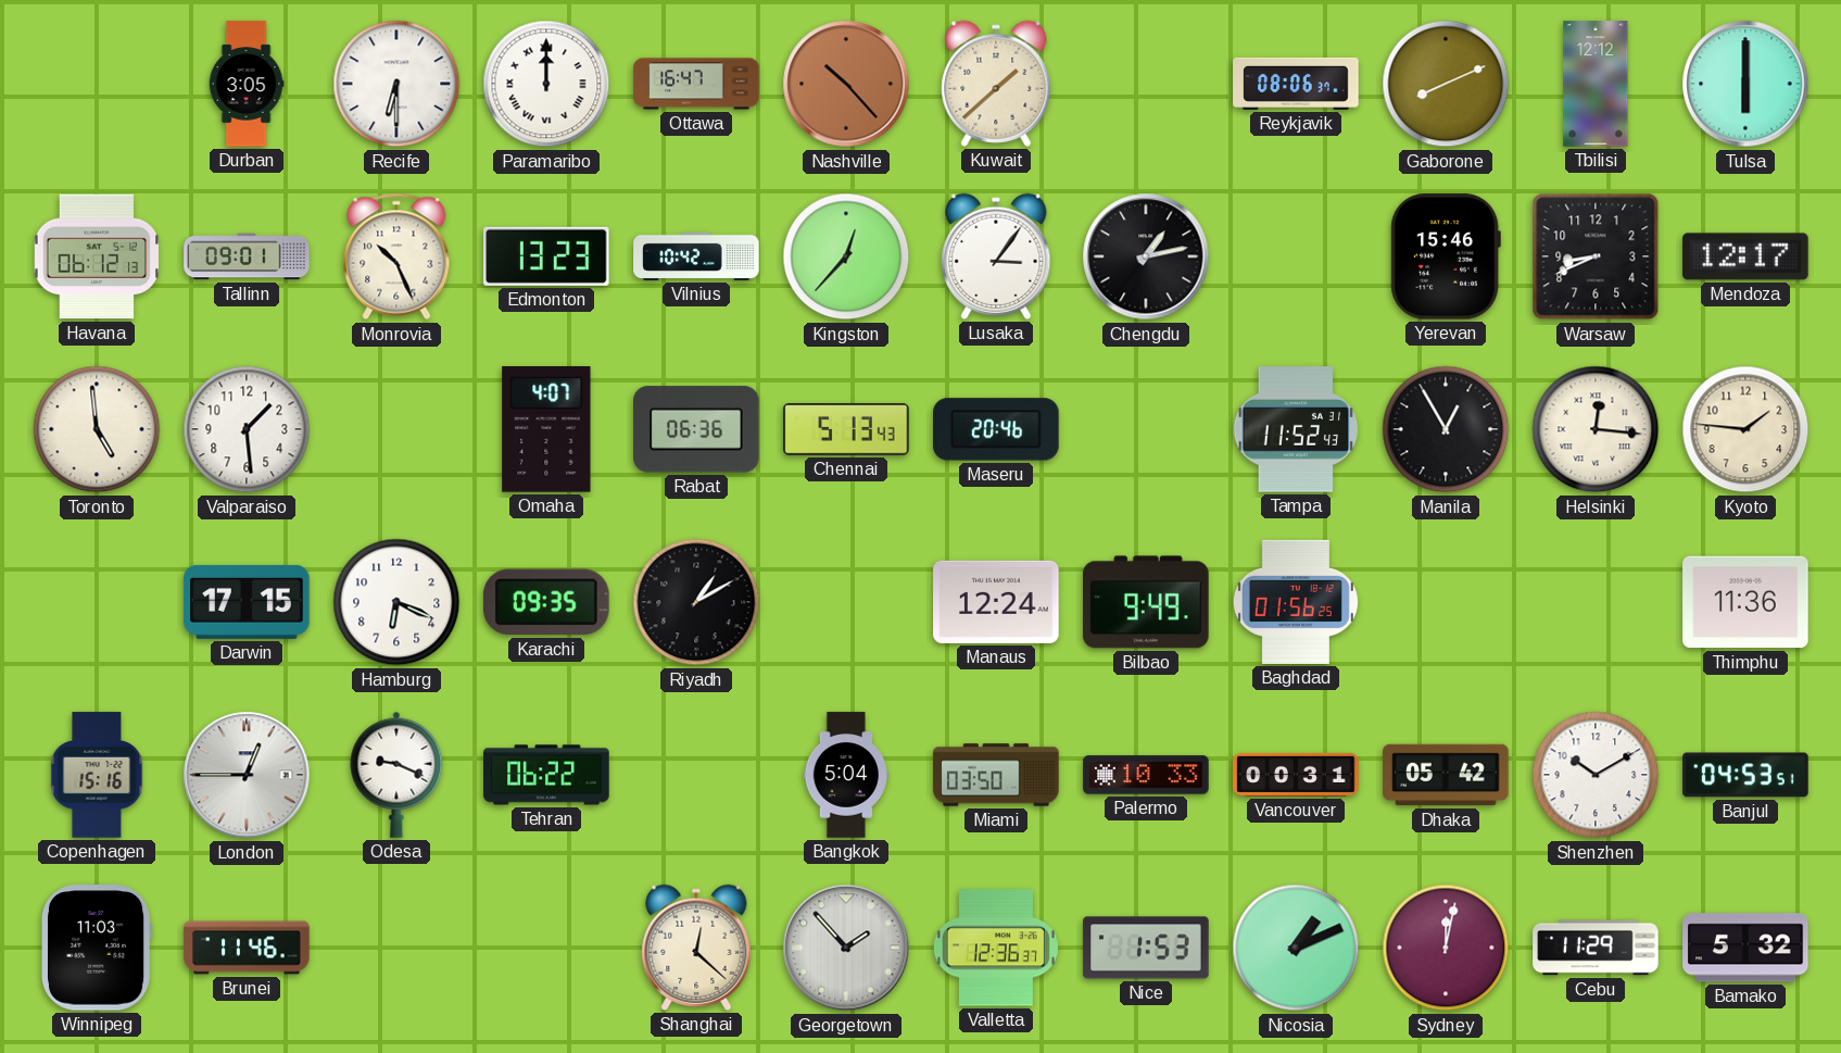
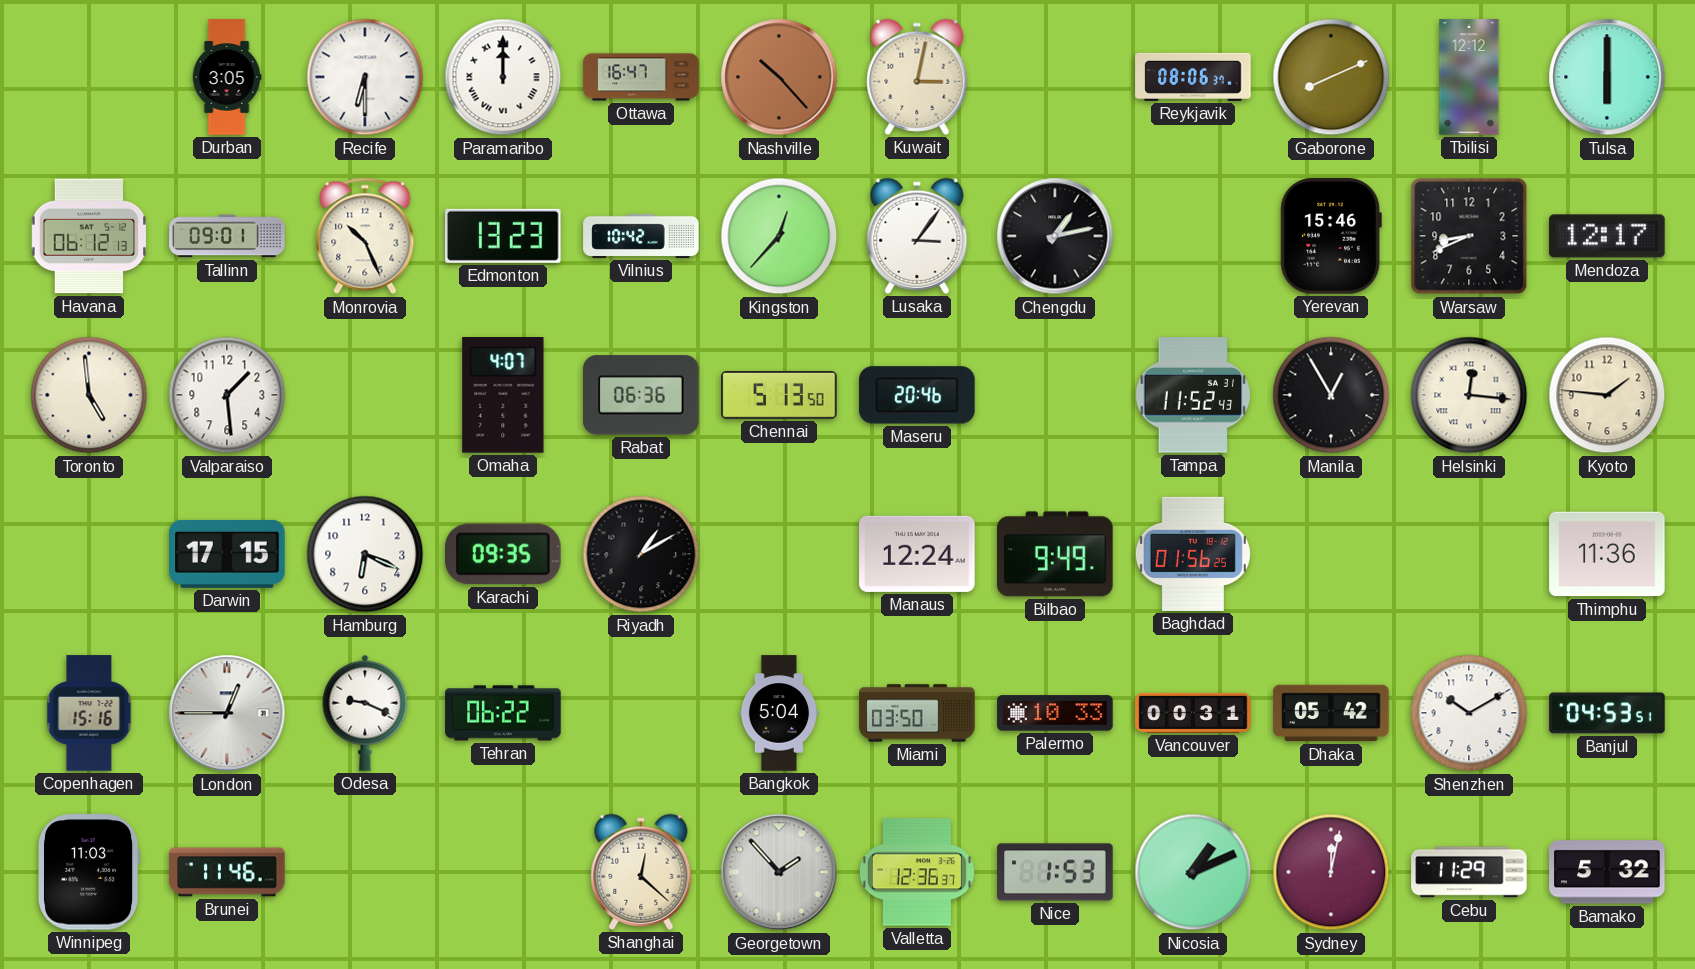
Kuwait: 1:38 -> 3:02 (917, 77)
Chennai: 5:13:43 -> 5:13:50 (779, 396)
